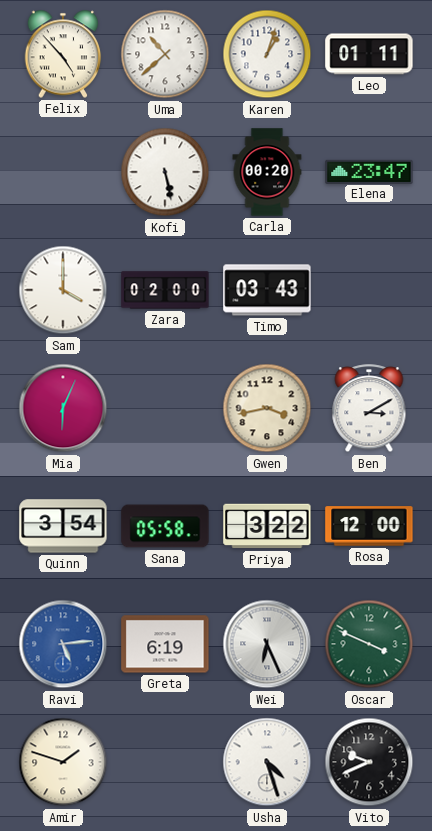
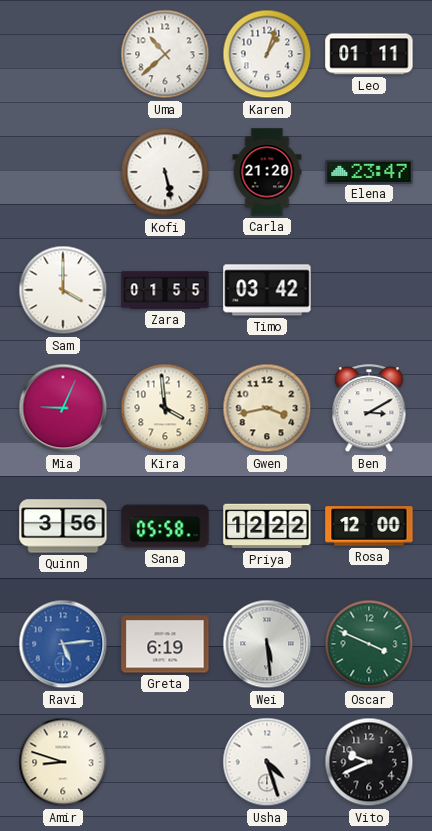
Felix: 4:53 -> none (63, 54)
Carla: 00:20 -> 21:20 (267, 172)
Zara: 02:00 -> 01:55 (165, 290)
Timo: 03:43 -> 03:42 (267, 290)
Mia: 6:04 -> 9:04 (63, 408)
Kira: none -> 3:59 (165, 408)
Quinn: 3:54 -> 3:56 (63, 526)
Priya: 3:22 -> 12:22 (267, 526)
Wei: 6:26 -> 5:29 (267, 644)
Amir: 1:48 -> 8:48 (63, 762)
